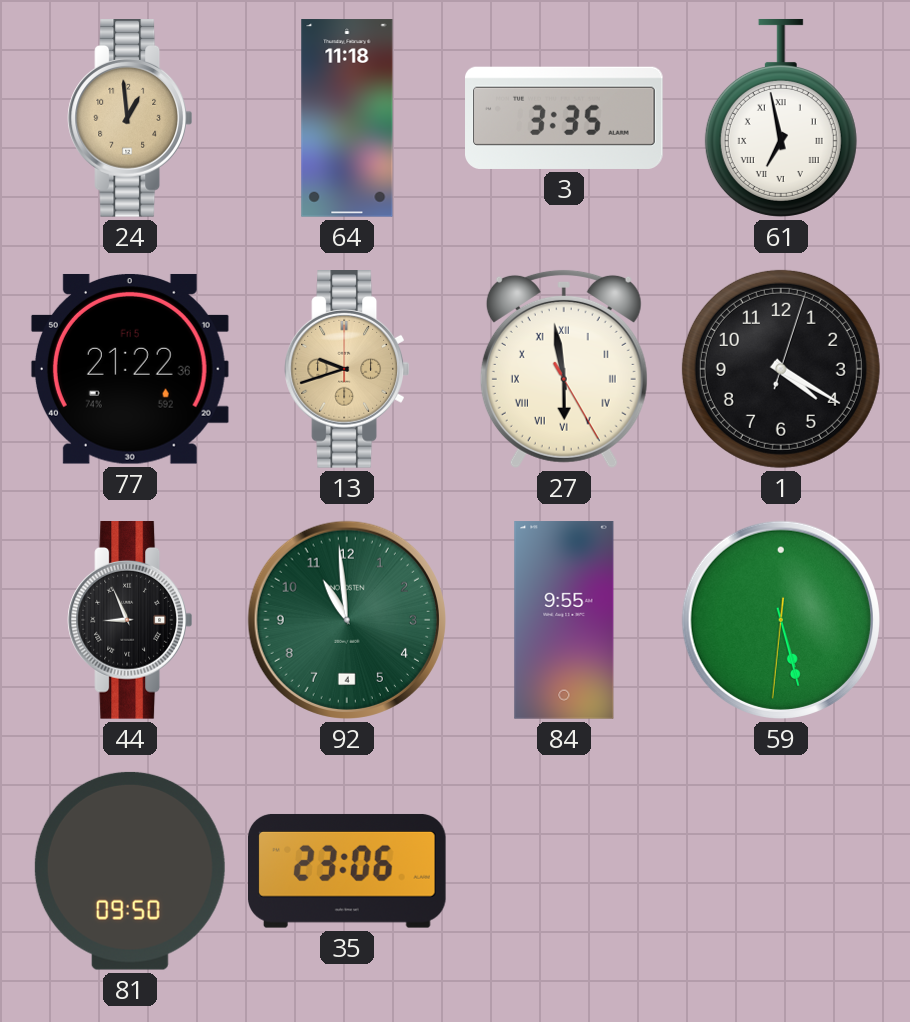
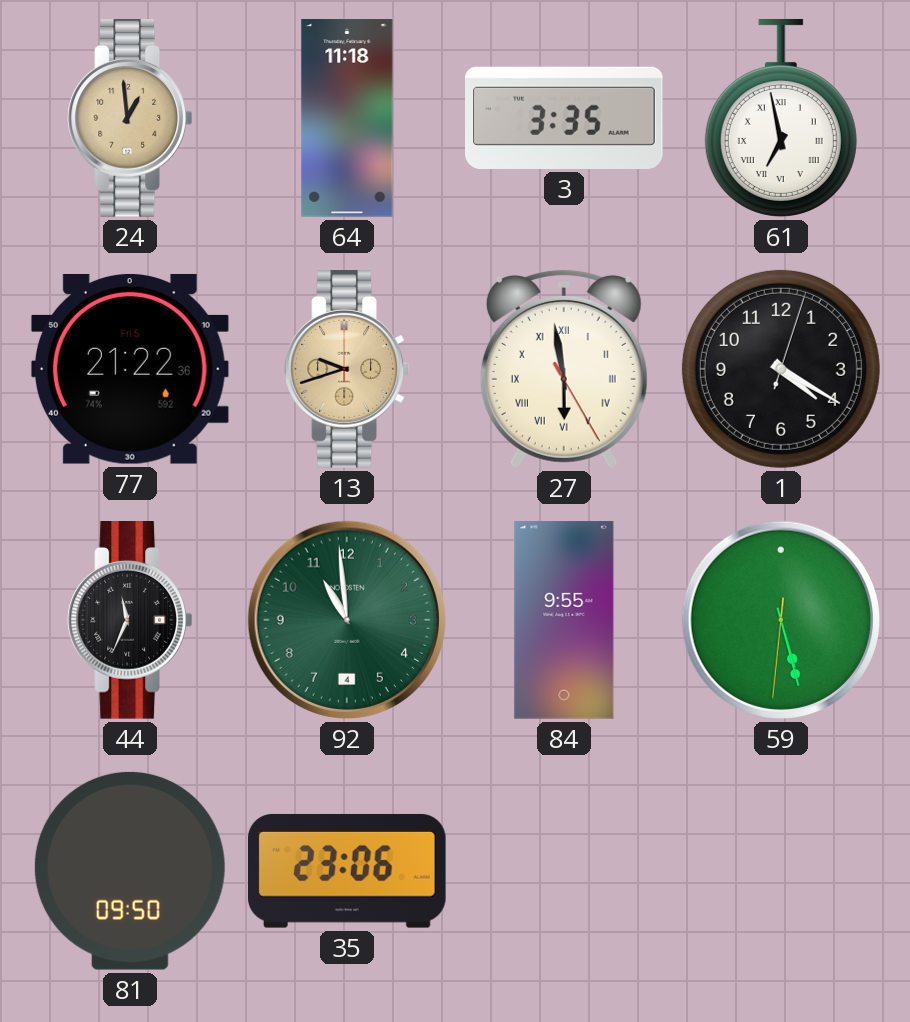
44: 8:56 -> 11:34 (130, 621)
